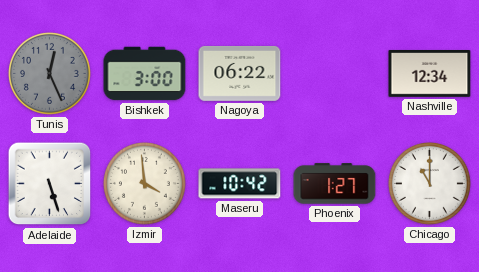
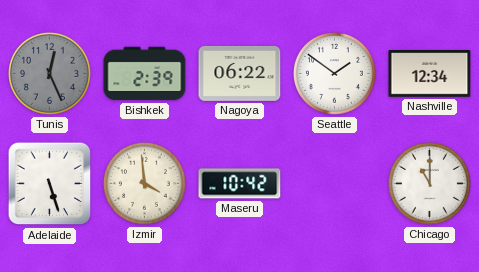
Bishkek: 3:00 -> 2:39 (145, 74)
Seattle: none -> 1:51 (334, 73)
Phoenix: 1:27 -> none (335, 184)
